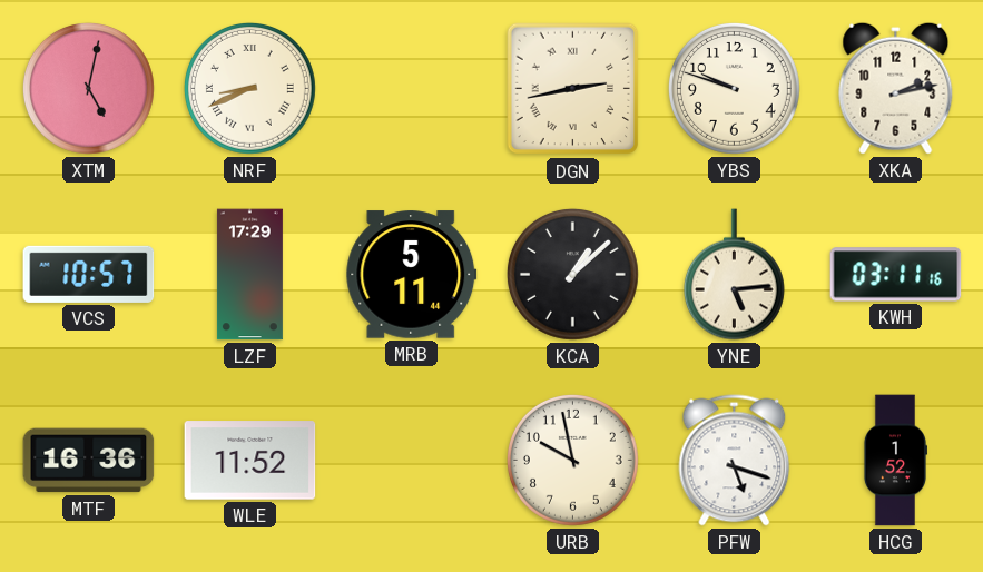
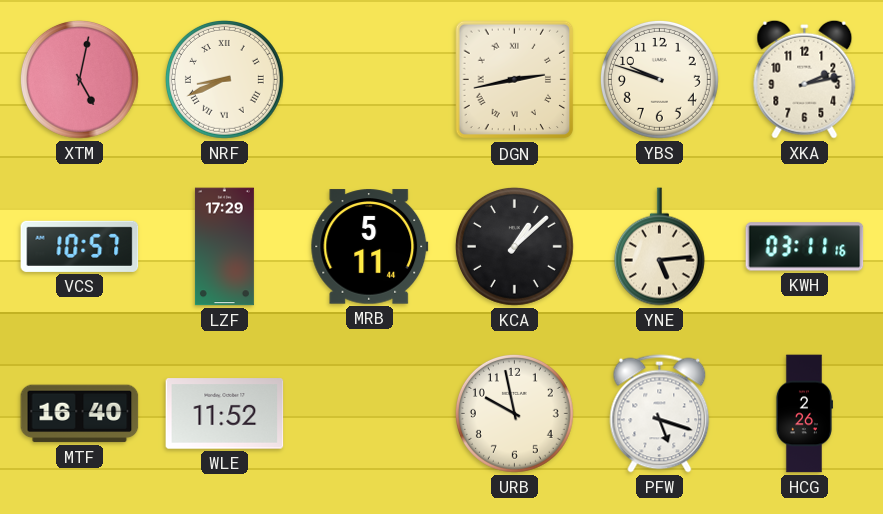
MTF: 16:36 -> 16:40 (80, 414)
HCG: 1:52 -> 2:26 (803, 414)
